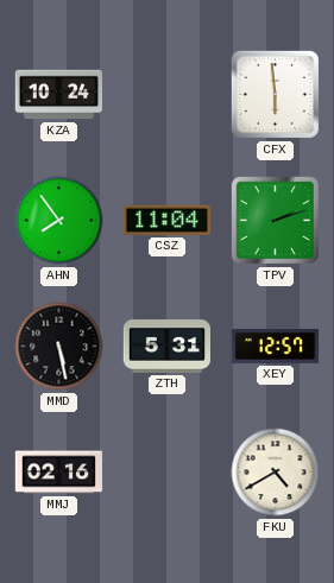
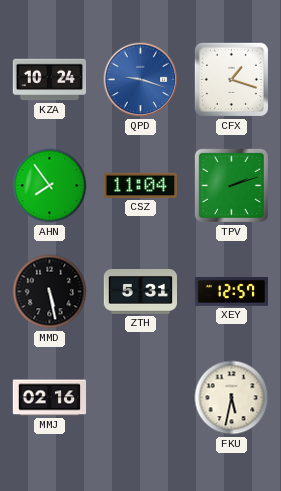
QPD: none -> 9:18 (141, 80)
CFX: 5:59 -> 1:18 (231, 79)
FKU: 4:40 -> 5:32 (232, 398)
